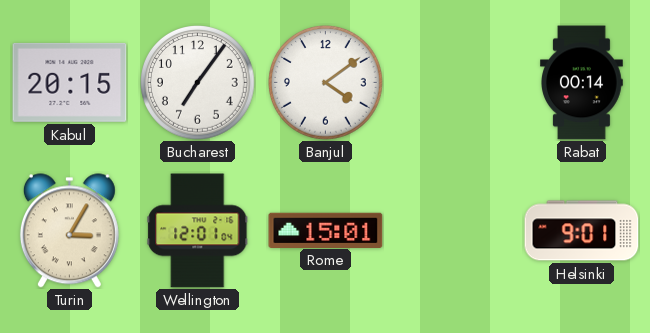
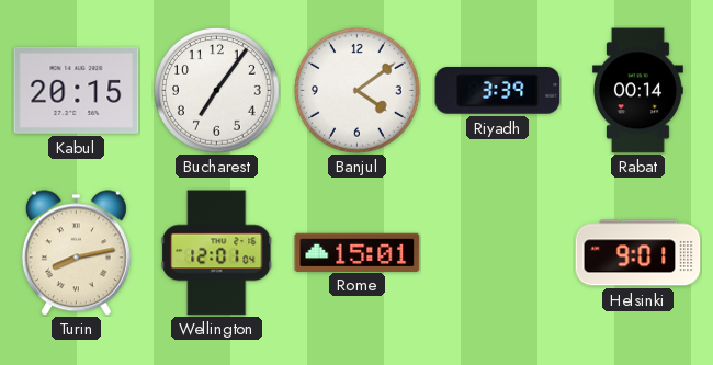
Riyadh: none -> 3:39 (498, 91)
Turin: 3:05 -> 8:13 (76, 253)
